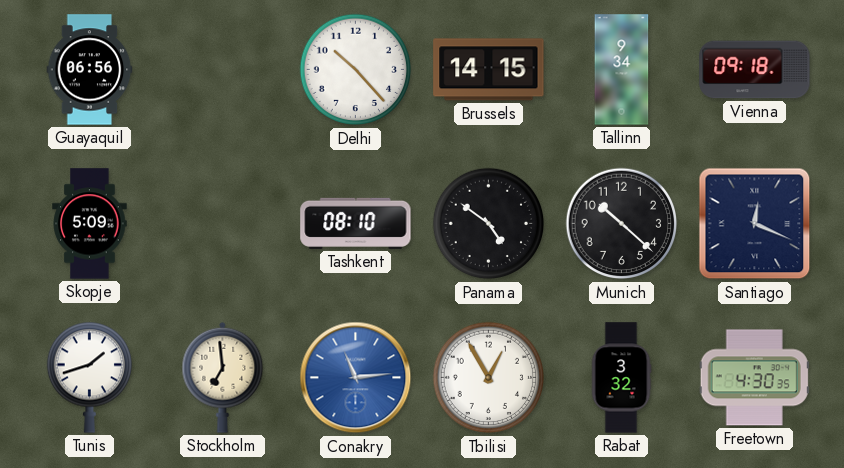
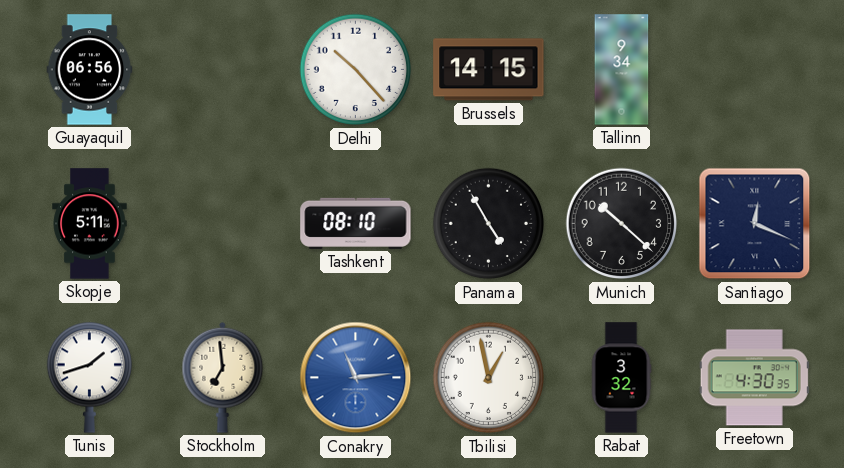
Vienna: 09:18 -> none (755, 70)
Skopje: 5:09 -> 5:11 (90, 224)
Panama: 4:51 -> 4:55 (489, 224)
Tbilisi: 12:55 -> 12:58 (489, 378)
